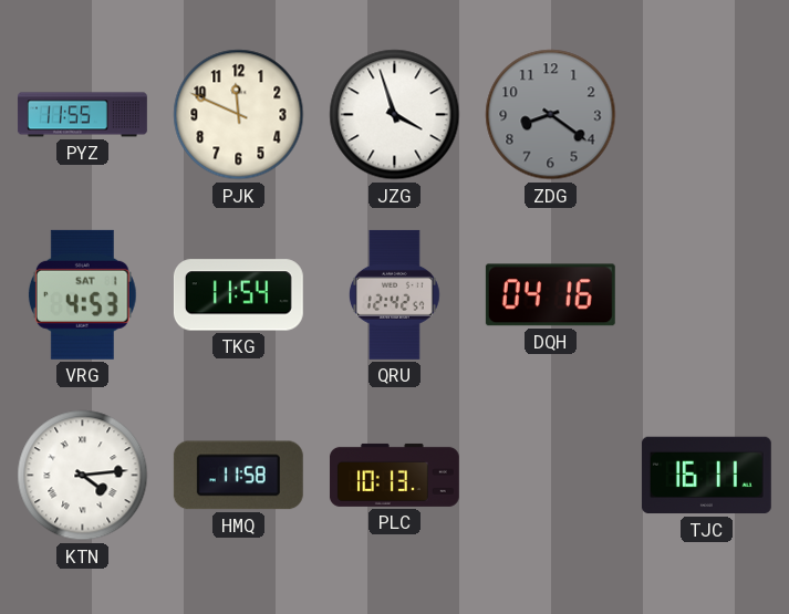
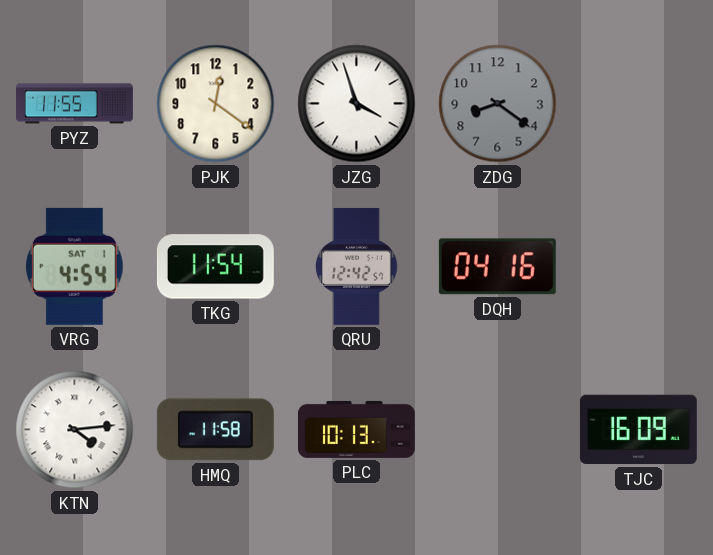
PJK: 11:49 -> 12:21 (216, 104)
VRG: 4:53 -> 4:54 (74, 266)
TJC: 16:11 -> 16:09 (638, 430)
